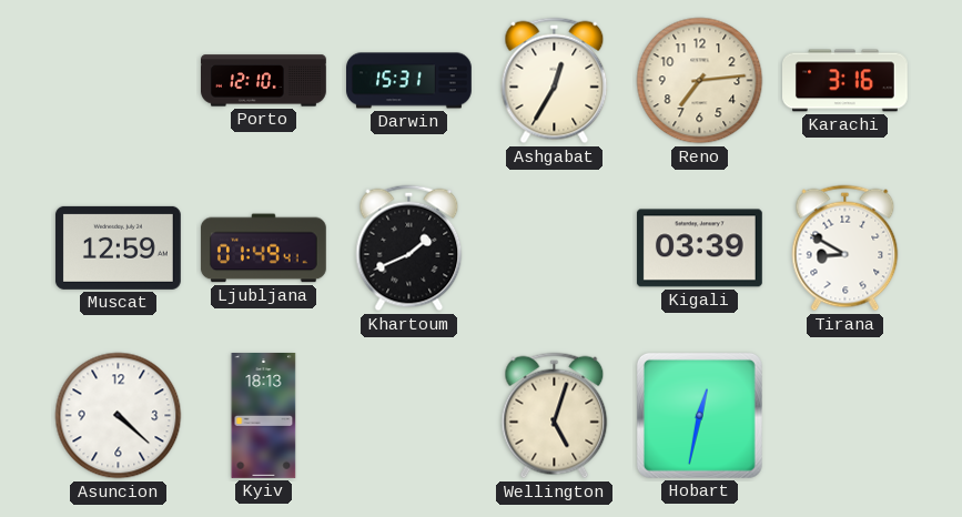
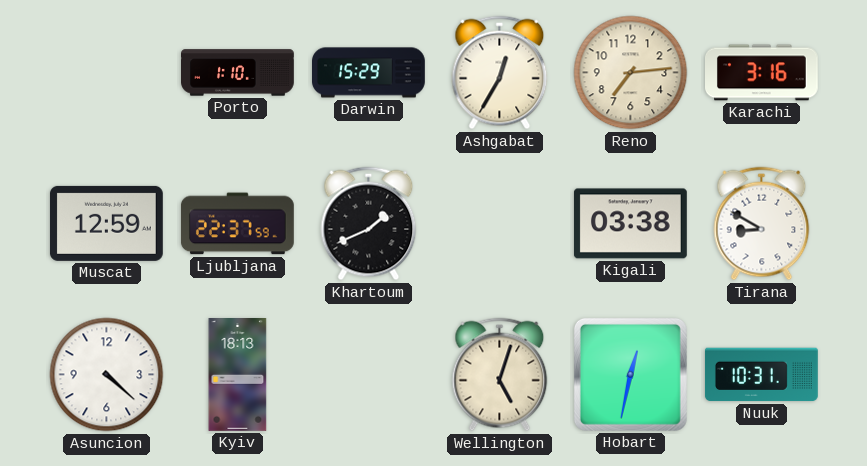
Porto: 12:10 -> 1:10 (238, 73)
Darwin: 15:31 -> 15:29 (369, 73)
Ljubljana: 01:49 -> 22:37 (237, 224)
Kigali: 03:39 -> 03:38 (630, 224)
Nuuk: none -> 10:31 (761, 375)
